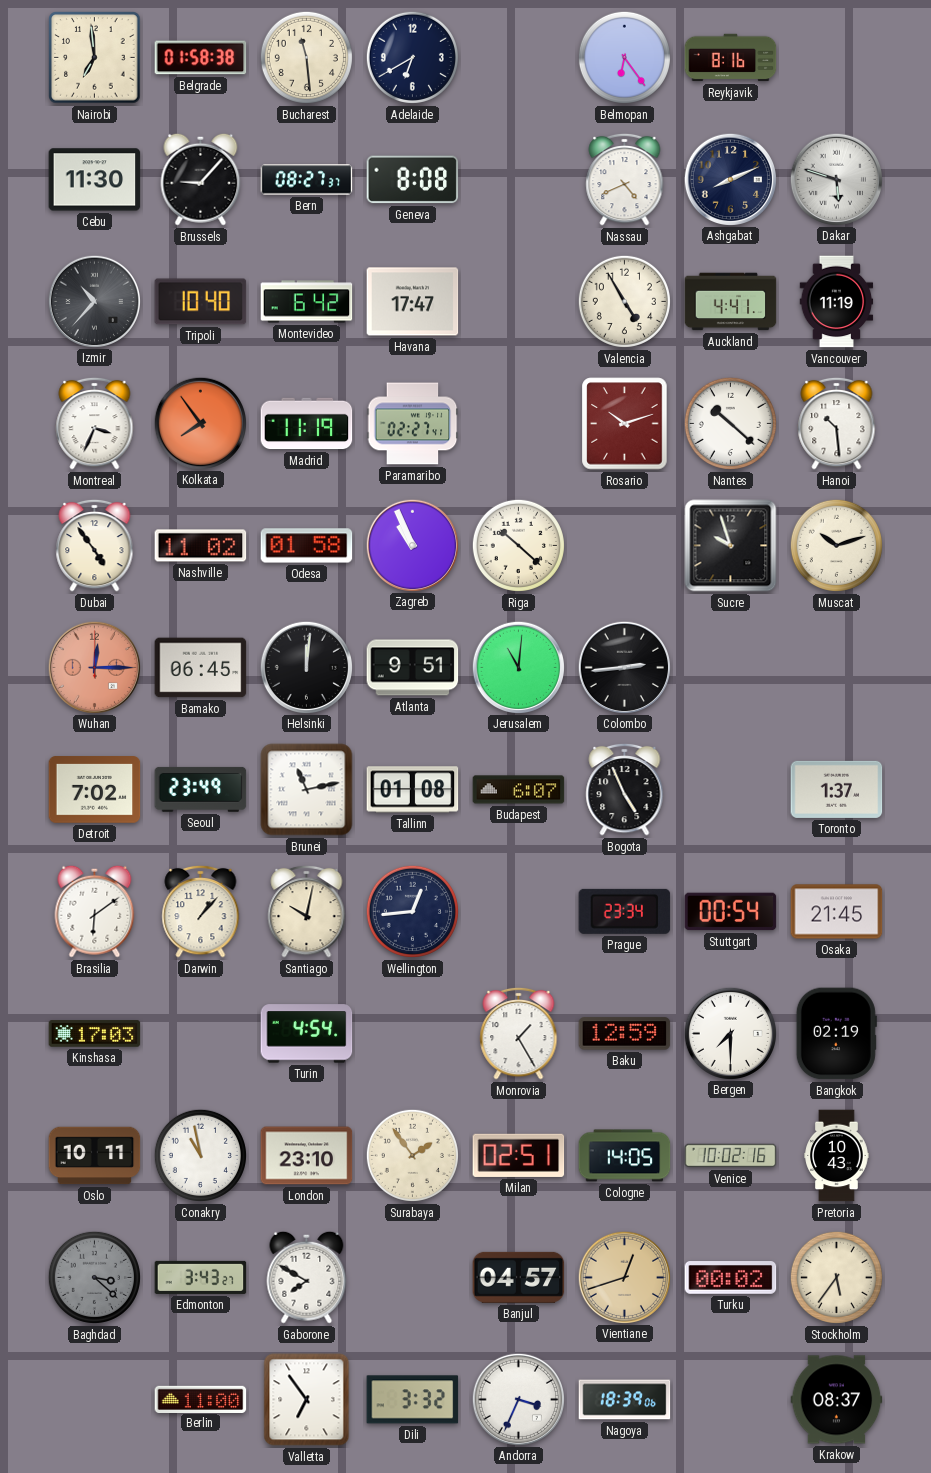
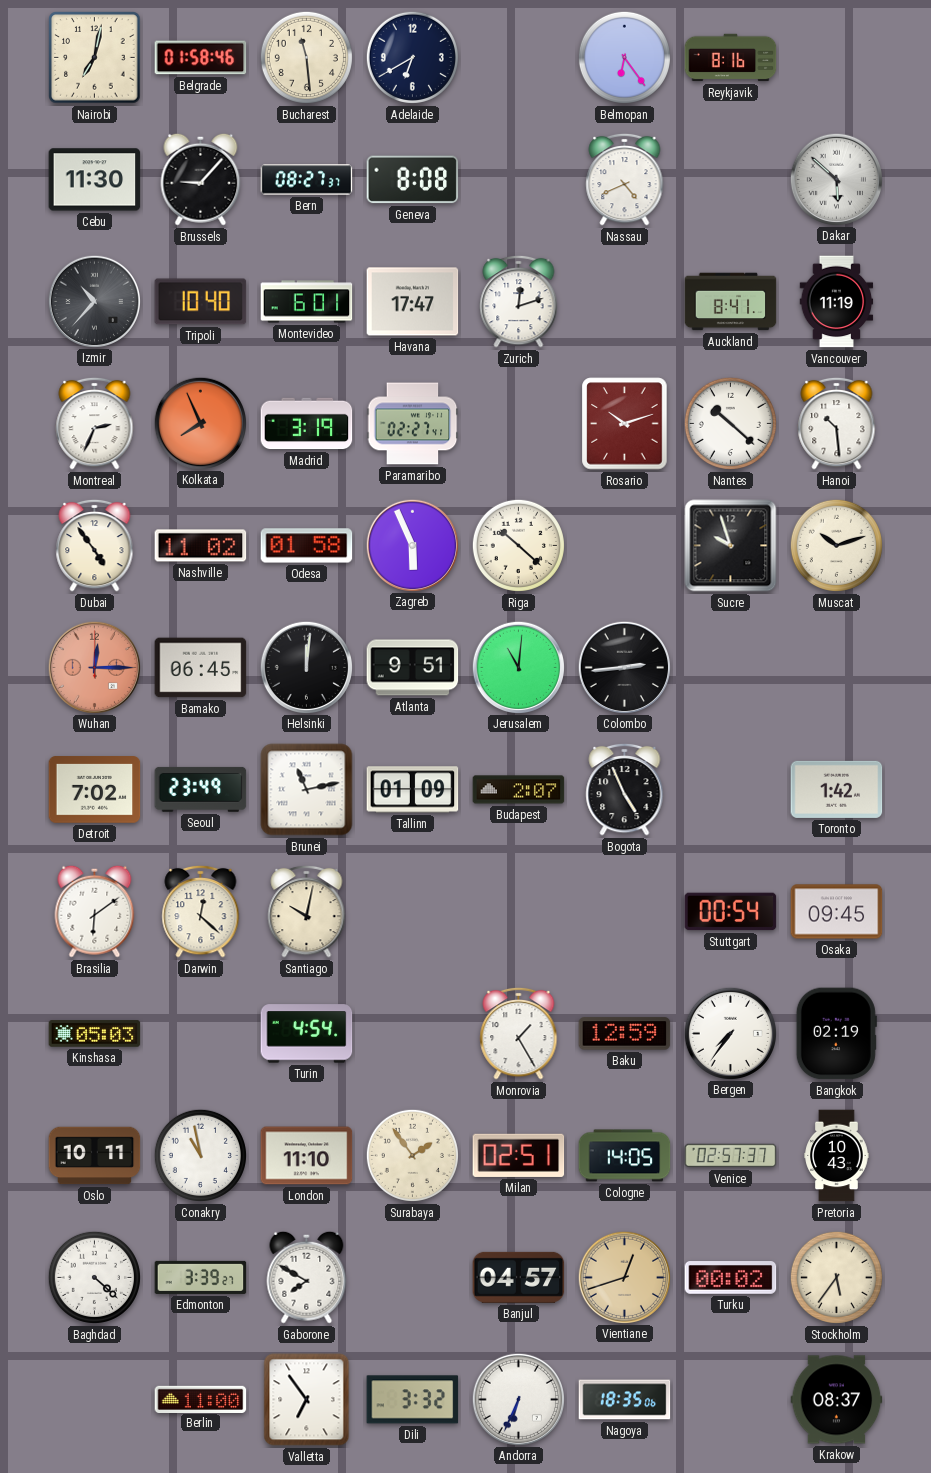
Nairobi: 6:59 -> 7:02 (95, 58)
Belgrade: 01:58:38 -> 01:58:46 (201, 58)
Ashgabat: 8:11 -> none (730, 179)
Dakar: 5:48 -> 5:52 (836, 179)
Montevideo: 6:42 -> 6:01 (307, 302)
Zurich: none -> 12:12 (519, 301)
Valencia: 4:55 -> none (624, 301)
Auckland: 4:41 -> 8:41 (731, 302)
Montreal: 3:34 -> 2:34 (95, 423)
Kolkata: 7:54 -> 7:56 (200, 423)
Madrid: 11:19 -> 3:19 (307, 424)
Zagreb: 10:56 -> 5:56 (412, 545)
Tallinn: 01:08 -> 01:09 (413, 790)
Budapest: 6:07 -> 2:07 (519, 790)
Toronto: 1:37 -> 1:42 (837, 789)
Darwin: 1:07 -> 12:22 (201, 911)
Wellington: 12:44 -> none (412, 911)
Prague: 23:34 -> none (625, 911)
Osaka: 21:45 -> 09:45 (837, 912)
Kinshasa: 17:03 -> 05:03 (95, 1034)
Bergen: 7:30 -> 7:36 (730, 1033)
London: 23:10 -> 11:10 (307, 1156)
Venice: 10:02 -> 02:57 (731, 1156)
Baghdad: 3:22 -> 4:22 (94, 1277)
Baghdad dial: grey -> white (94, 1277)
Edmonton: 3:43 -> 3:39 (201, 1277)
Andorra: 3:34 -> 6:34 (518, 1399)
Nagoya: 18:39 -> 18:35 (625, 1400)
